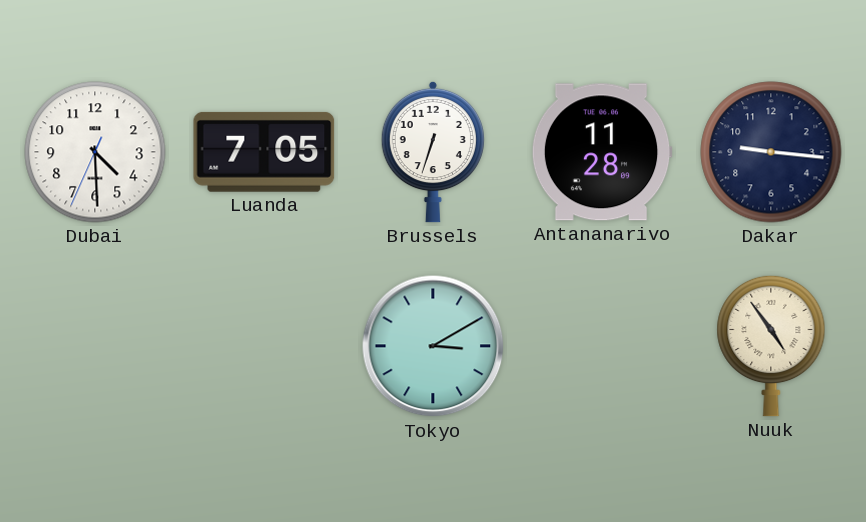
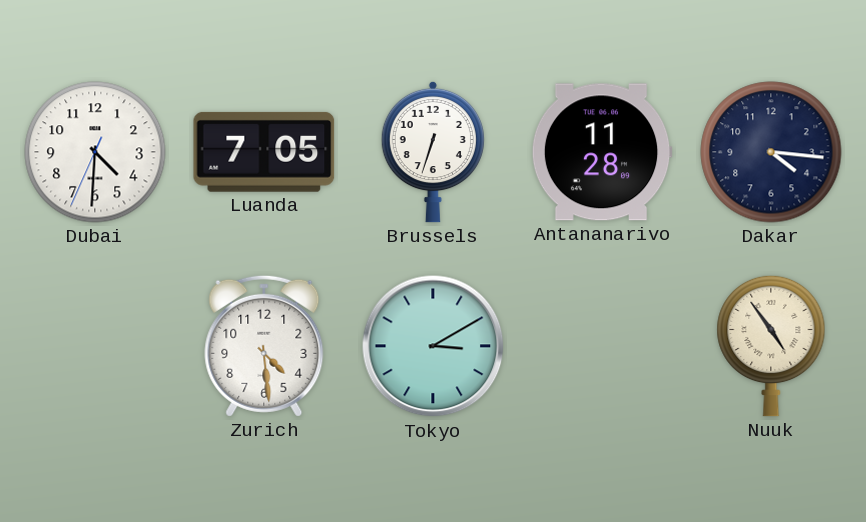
Dubai: 4:29 -> 4:30 (95, 152)
Dakar: 9:16 -> 4:16 (771, 152)
Zurich: none -> 4:29 (264, 346)
